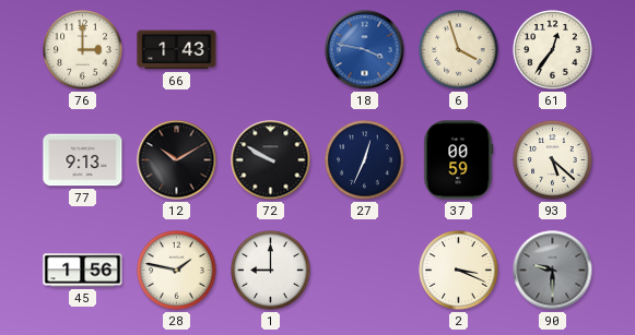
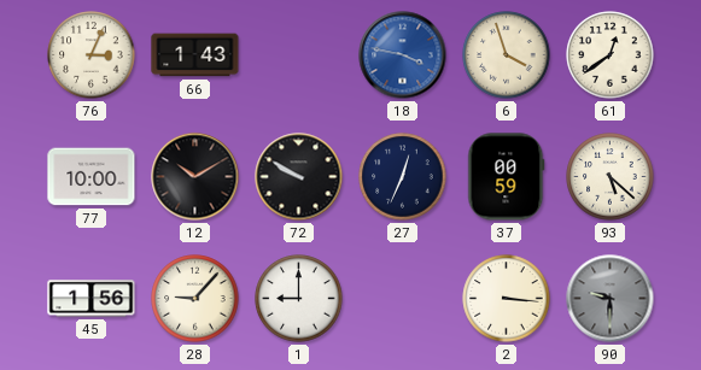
76: 3:00 -> 3:04 (92, 55)
61: 12:36 -> 12:39 (611, 55)
77: 9:13 -> 10:00 (92, 177)
28: 1:47 -> 9:07 (195, 299)
2: 3:19 -> 3:16 (507, 299)
